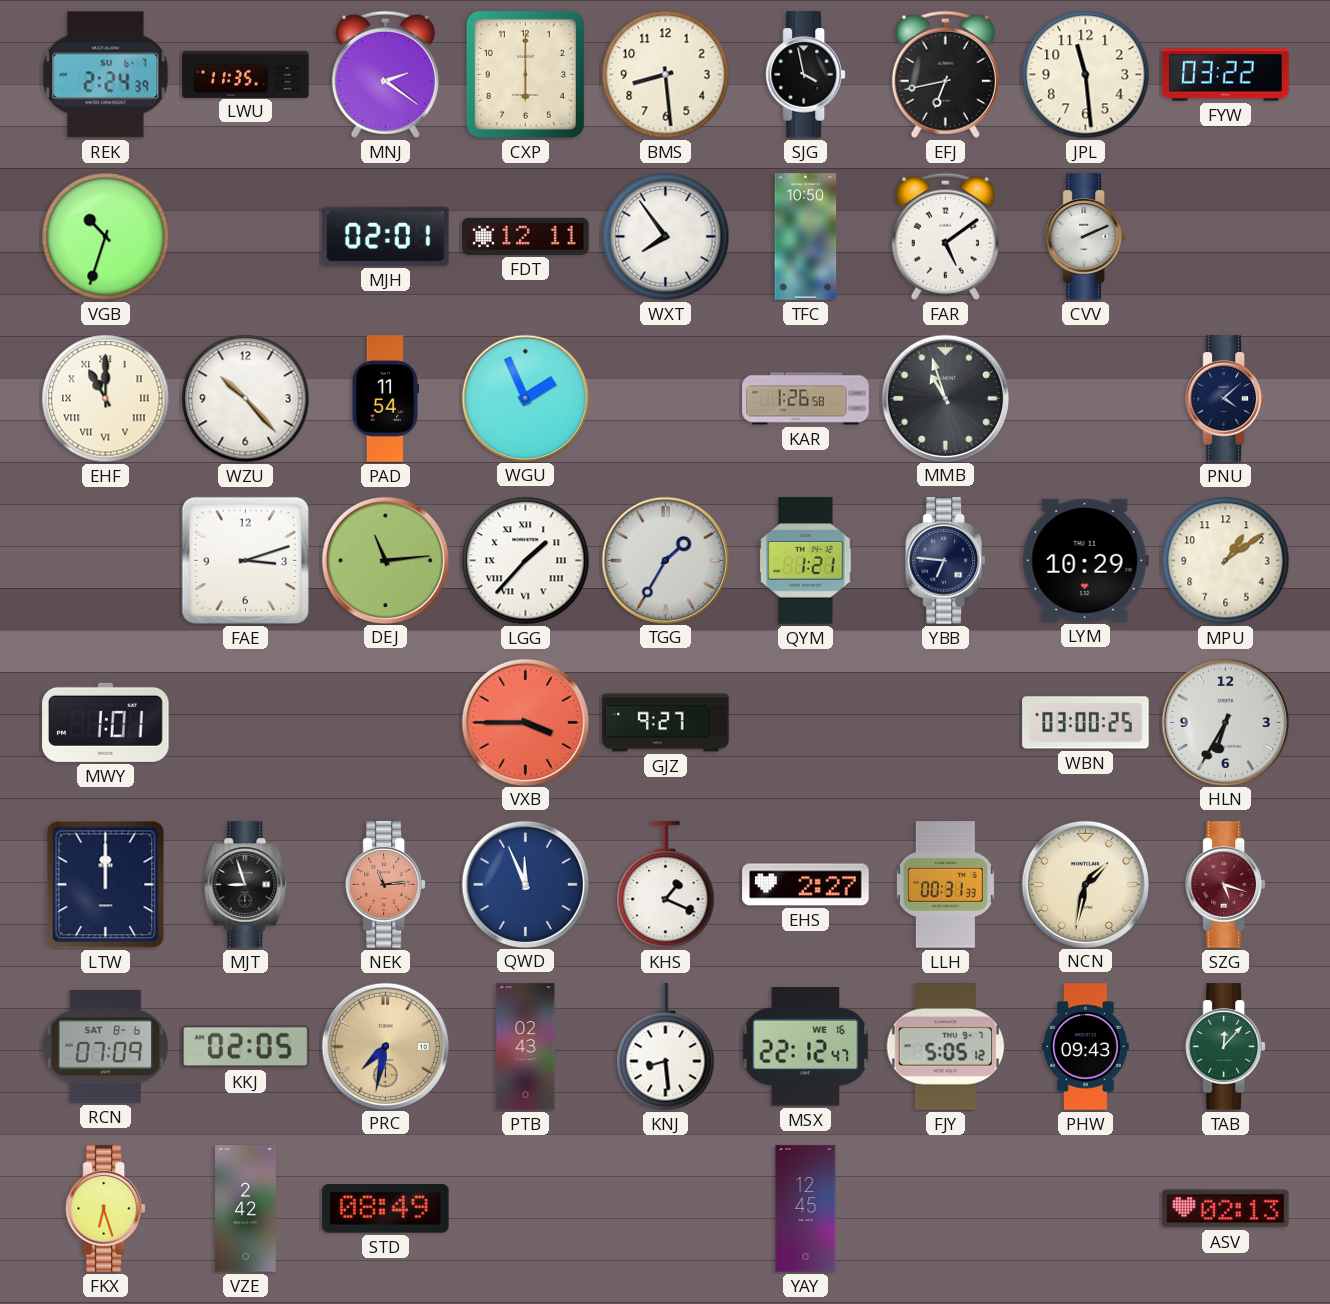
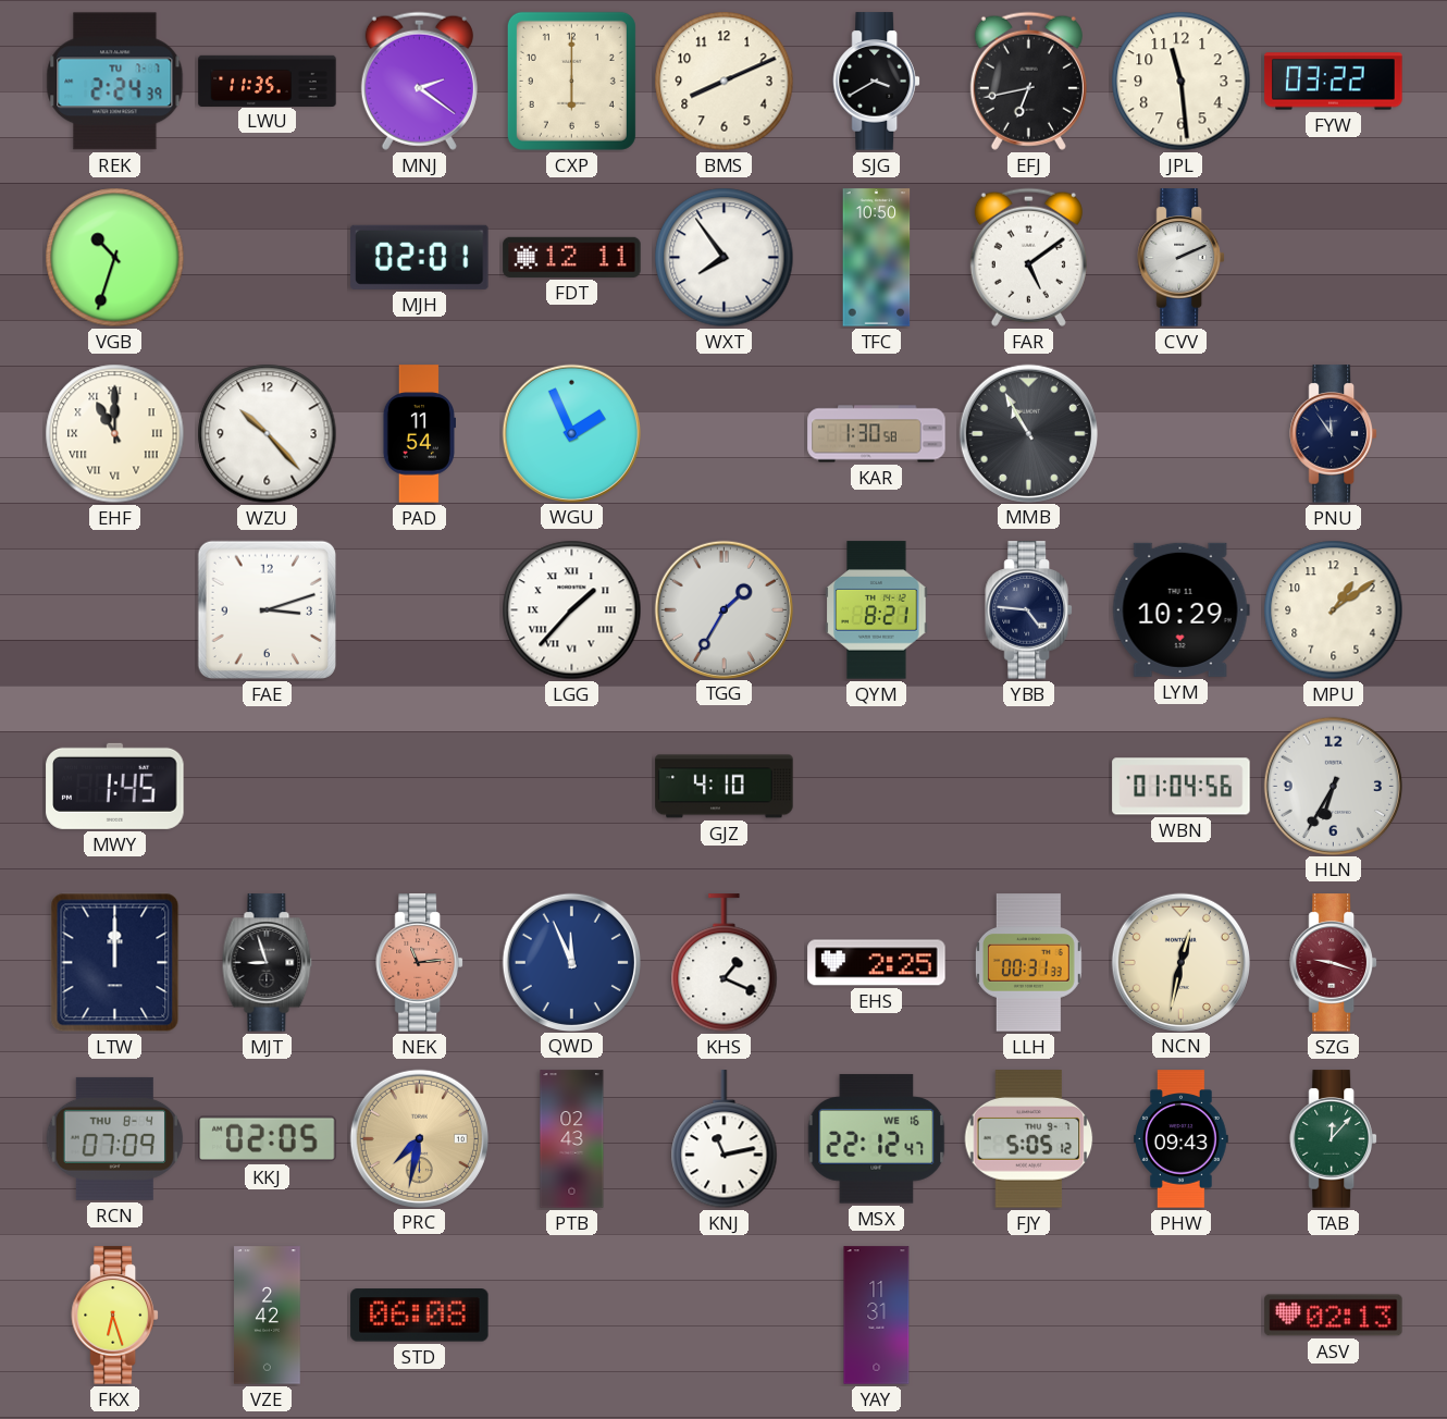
REK date: SU 6-7 -> TU 7-7 (115, 82)
BMS: 8:29 -> 8:11 (725, 82)
SJG: 3:58 -> 3:40 (876, 82)
KAR: 1:26 -> 1:30 (877, 434)
MMB: 10:57 -> 10:55 (1028, 433)
PNU: 4:08 -> 11:54 (1333, 434)
DEJ: 11:14 -> none (385, 560)
QYM: 1:21 -> 8:21 (877, 610)
YBB: 6:46 -> 4:46 (1028, 610)
MWY: 1:01 -> 1:45 (115, 786)
VXB: 3:45 -> none (525, 722)
GJZ: 9:27 -> 4:10 (725, 787)
WBN: 03:00 -> 01:04 (1182, 787)
EHS: 2:27 -> 2:25 (877, 963)
NCN: 1:32 -> 12:32 (1180, 962)
SZG: 5:18 -> 9:18 (1333, 963)
RCN date: SAT 8-6 -> THU 8-4 (115, 1138)
KNJ: 8:29 -> 11:13 (725, 1139)
STD: 08:49 -> 06:08 (420, 1316)
YAY: 12:45 -> 11:31 (877, 1316)
